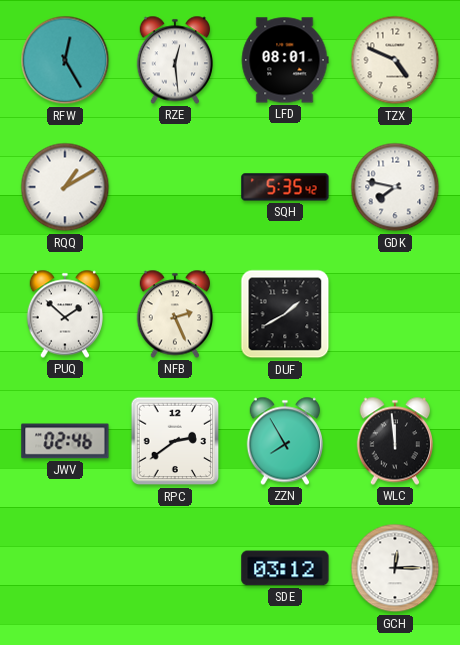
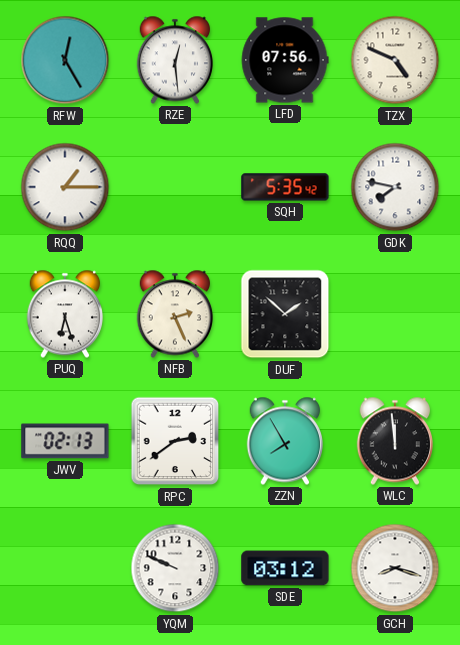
LFD: 08:01 -> 07:56 (285, 60)
RQQ: 1:10 -> 1:15 (65, 187)
PUQ: 1:52 -> 6:27 (64, 314)
DUF: 1:40 -> 1:52 (285, 314)
JWV: 02:46 -> 02:13 (65, 441)
YQM: none -> 9:49 (175, 568)
GCH: 12:15 -> 8:18 (395, 568)
